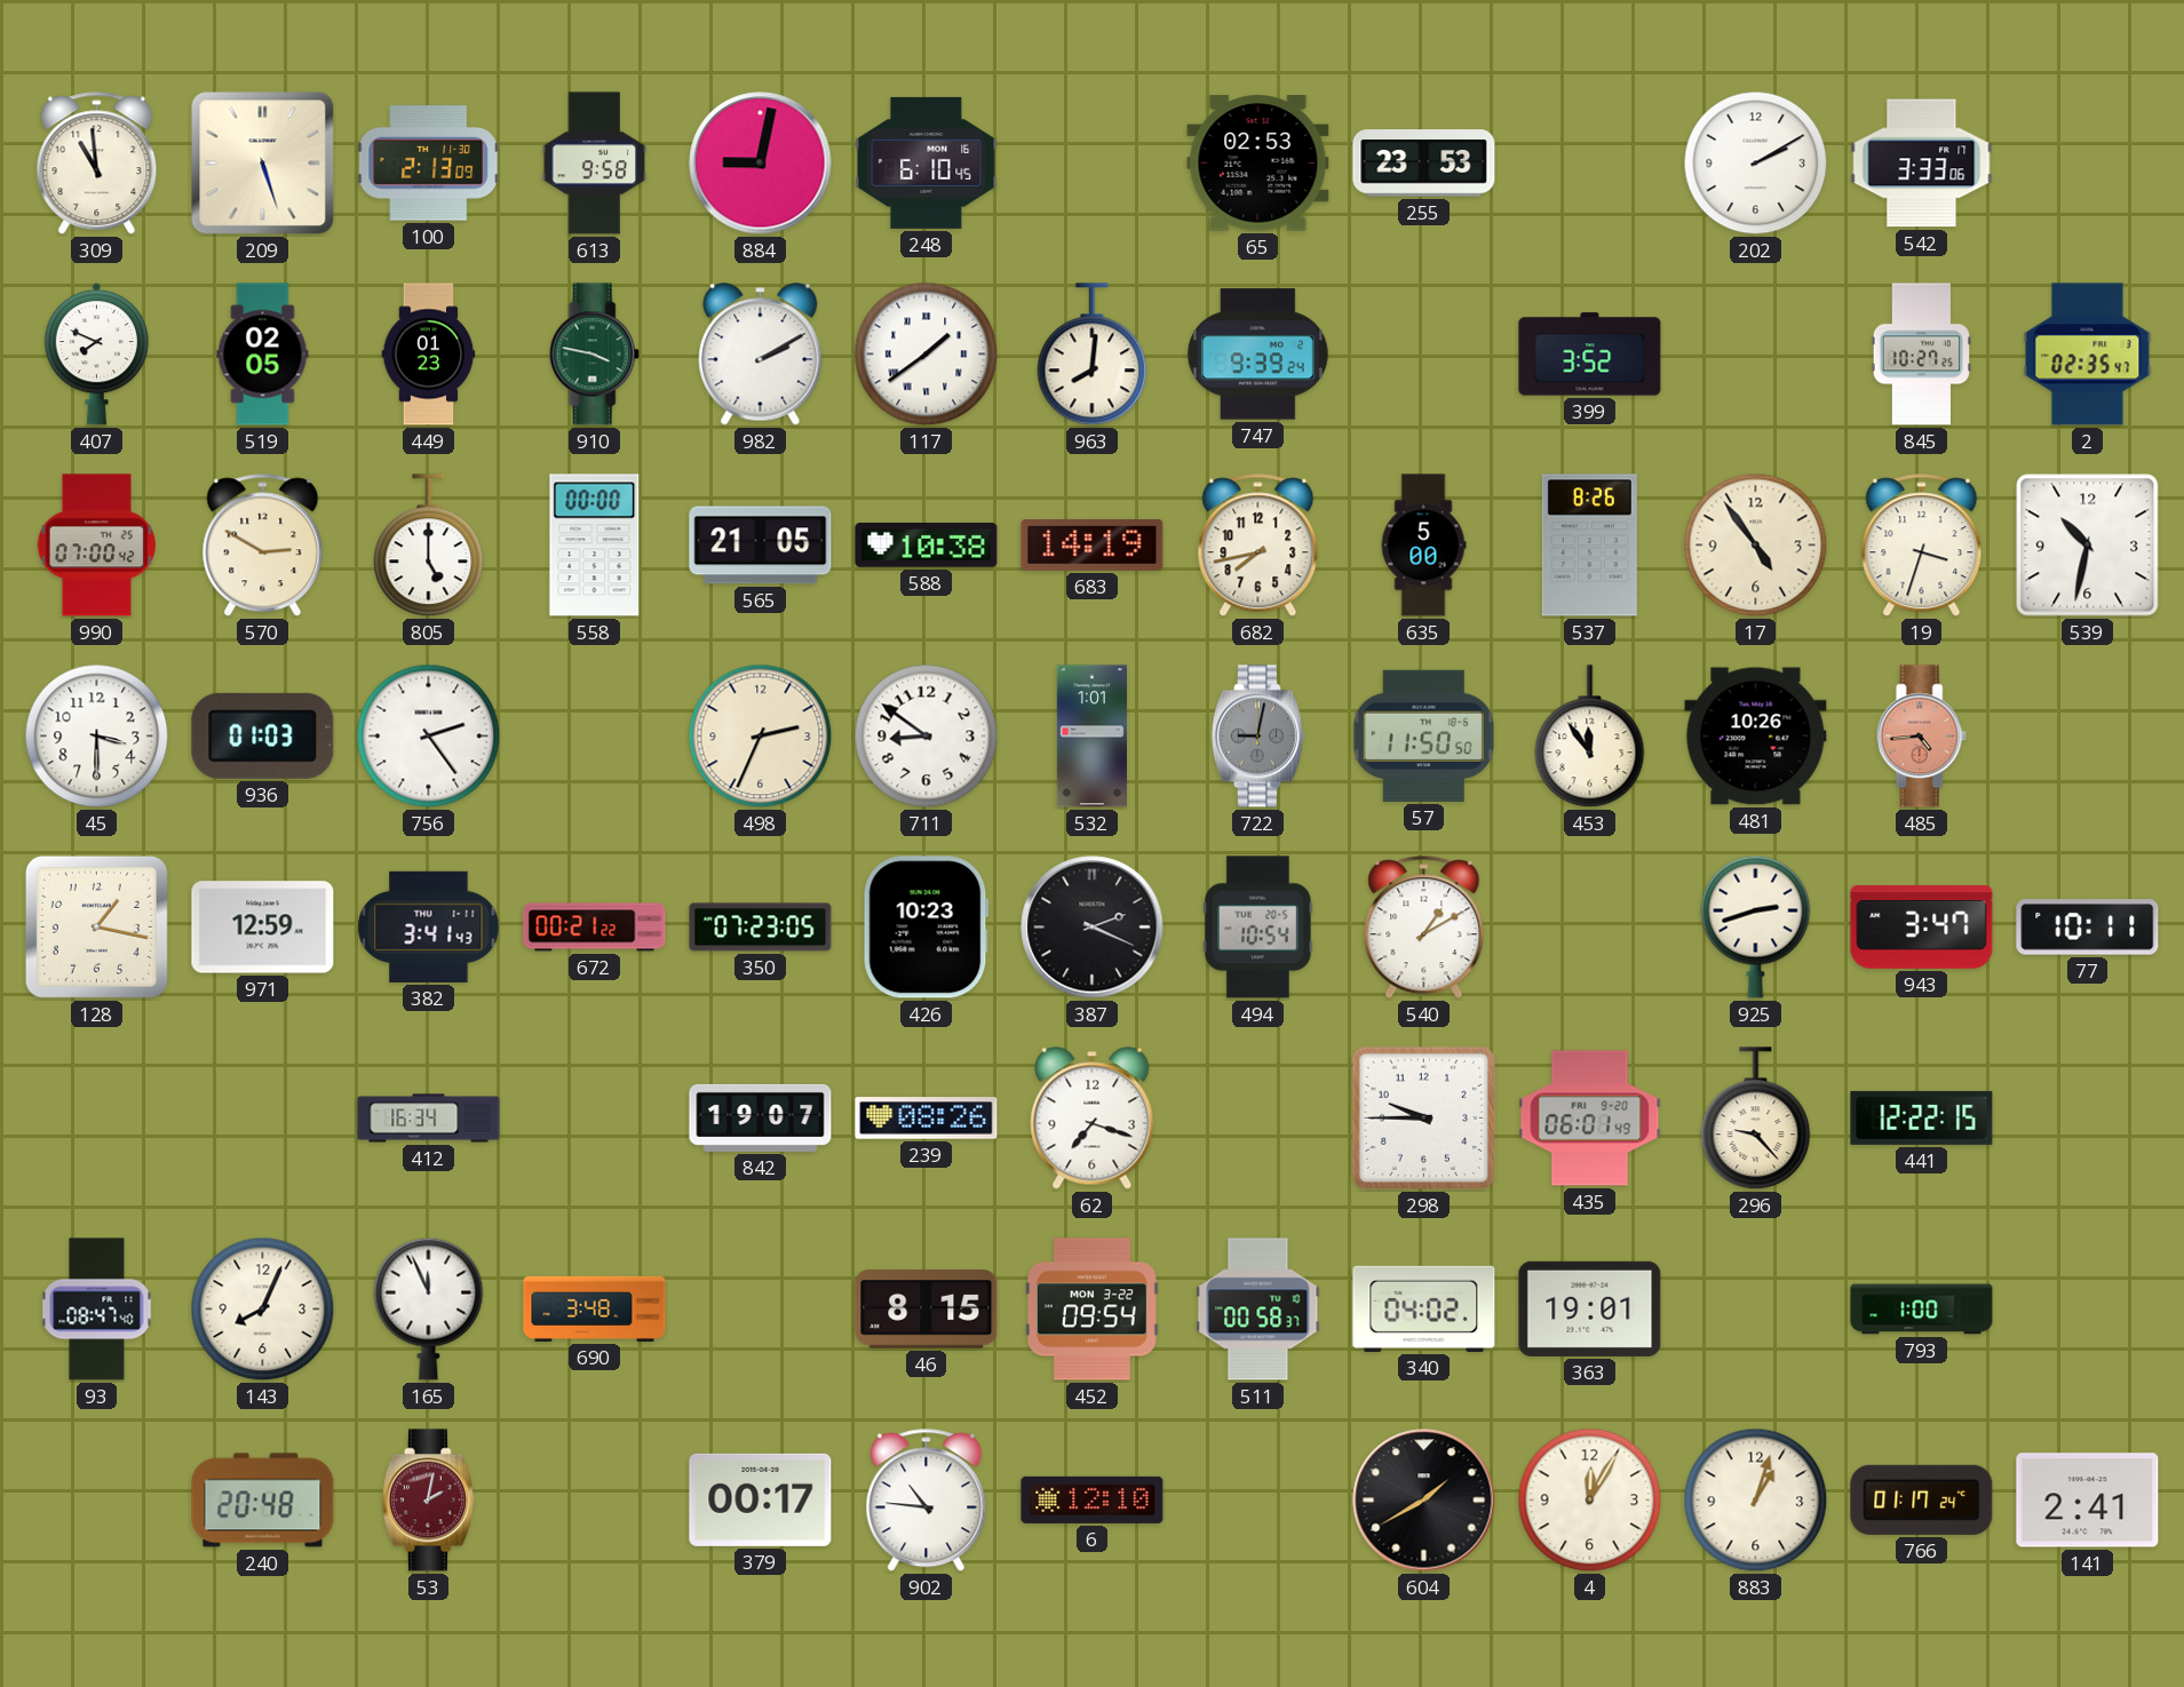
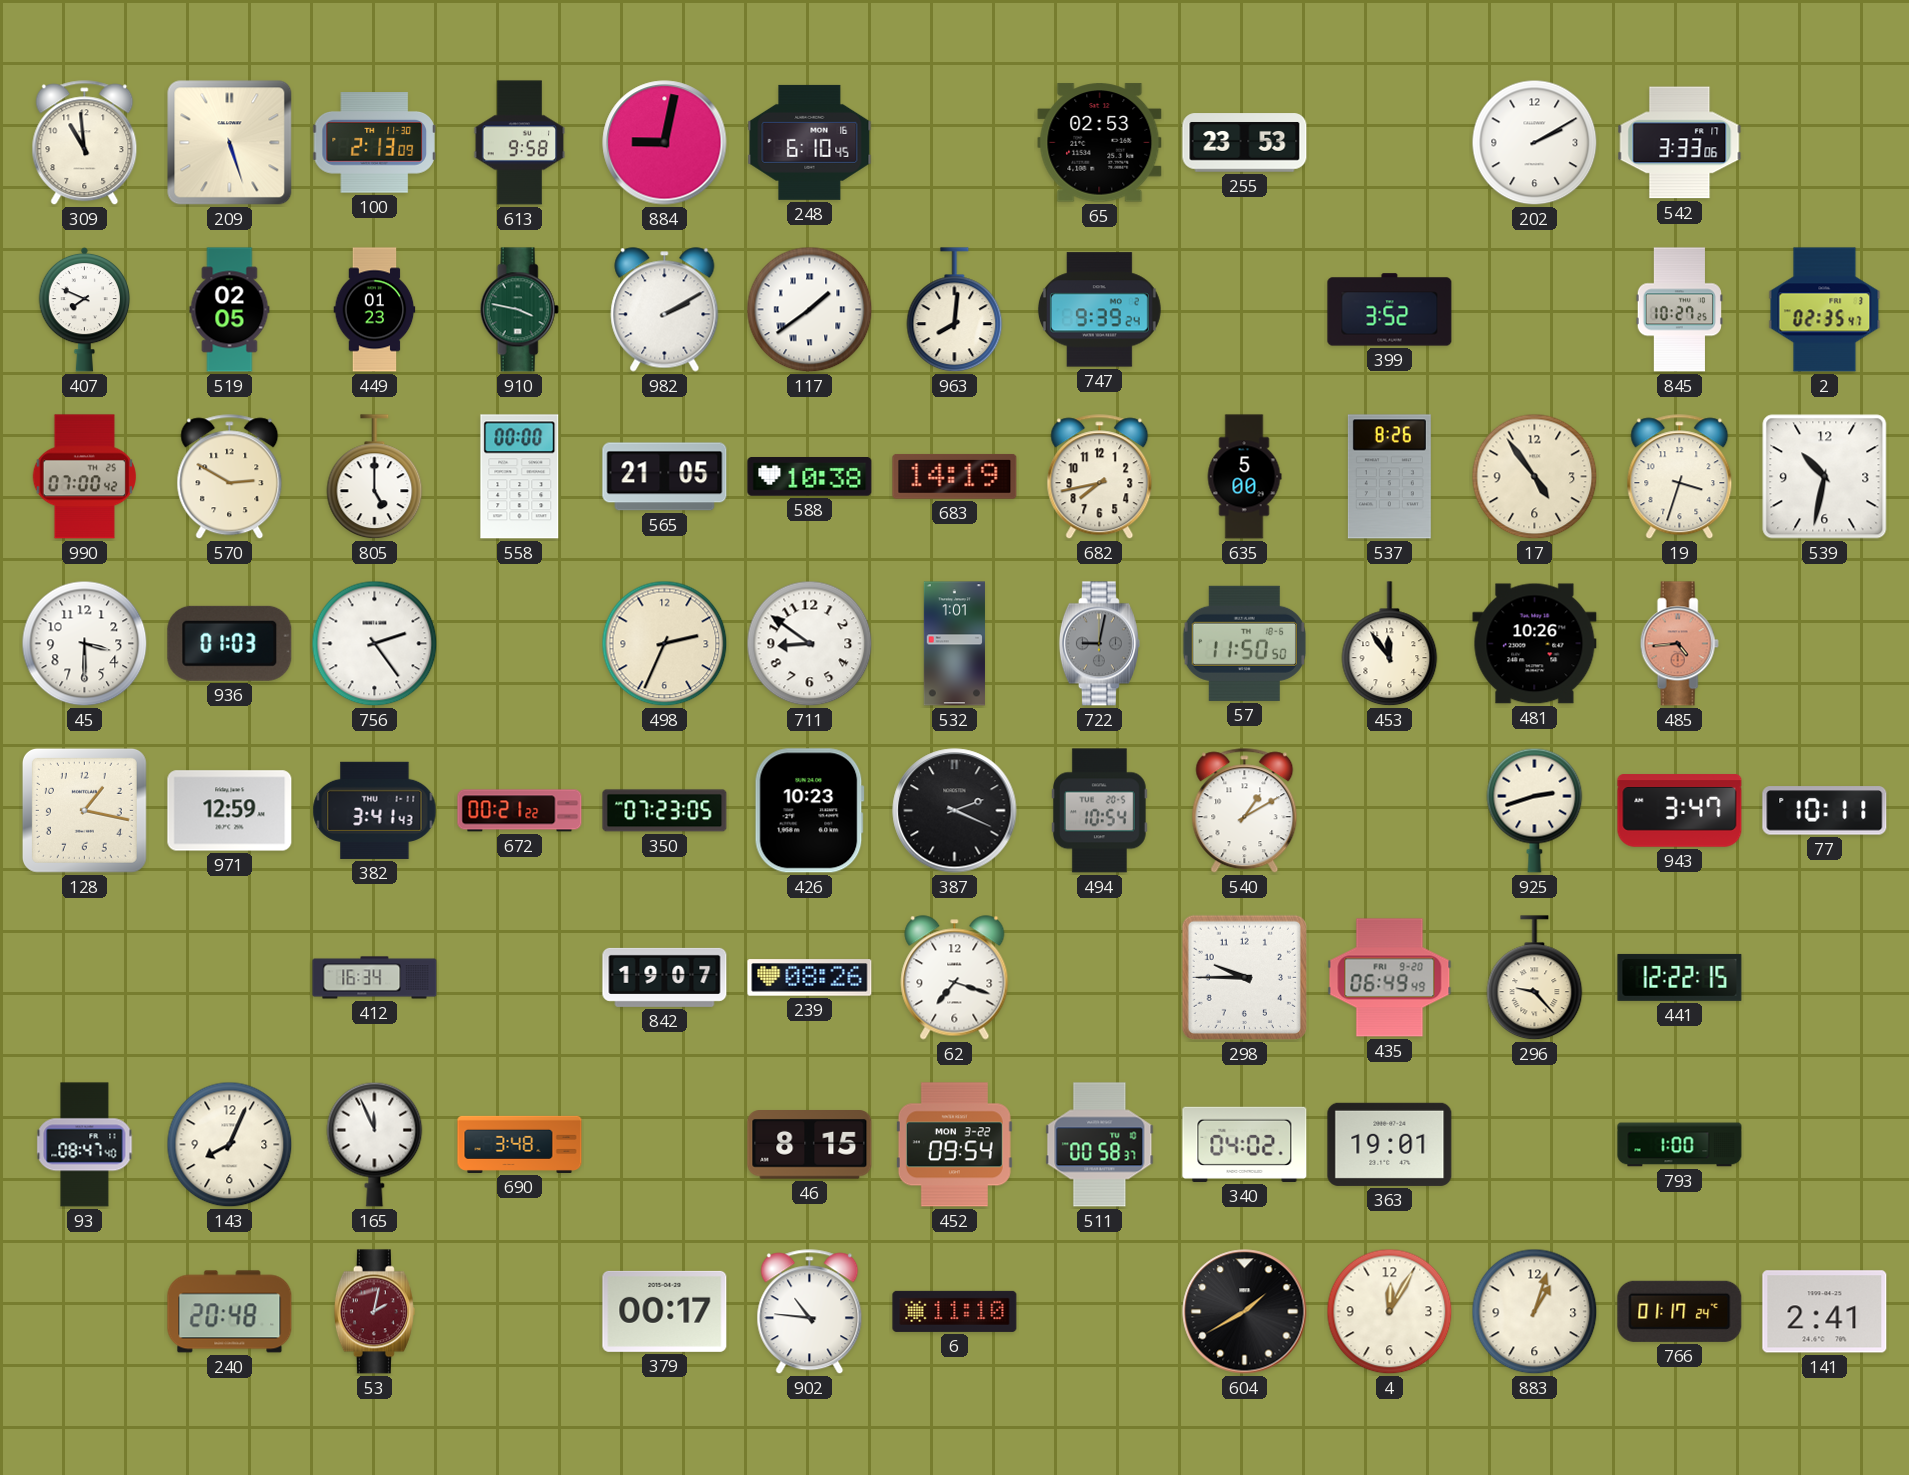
435: 06:01 -> 06:49 (1390, 978)
6: 12:10 -> 11:10 (955, 1311)
